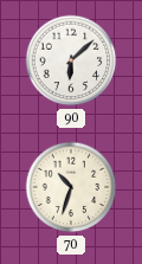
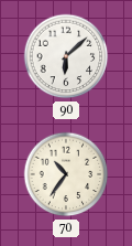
70: 10:33 -> 10:36 (66, 174)
